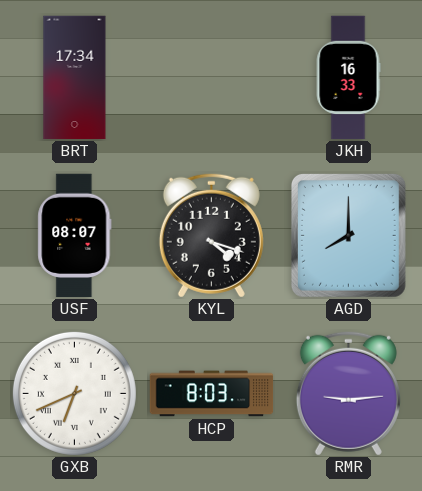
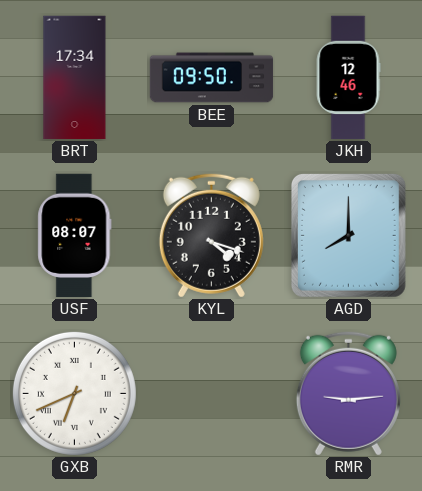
BEE: none -> 09:50 (212, 78)
JKH: 16:33 -> 12:46 (348, 78)
HCP: 8:03 -> none (212, 394)
